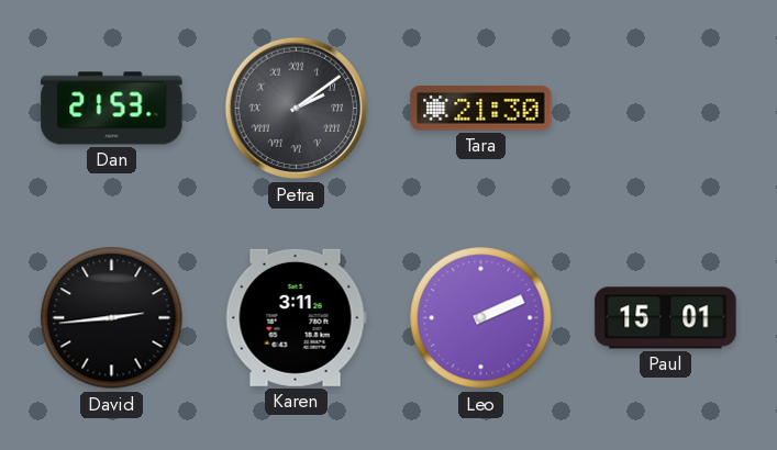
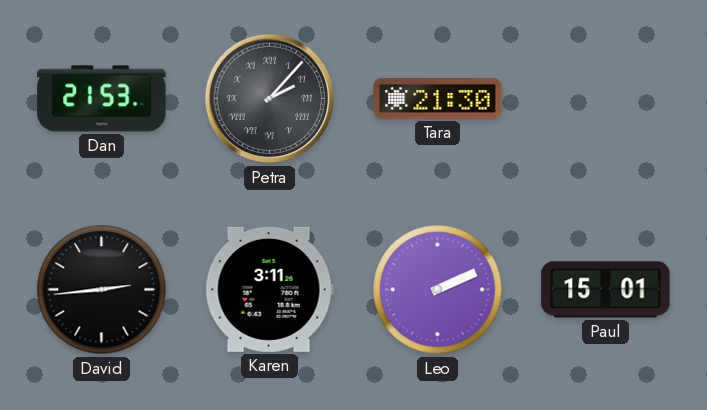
Petra: 2:09 -> 2:07 (270, 99)
